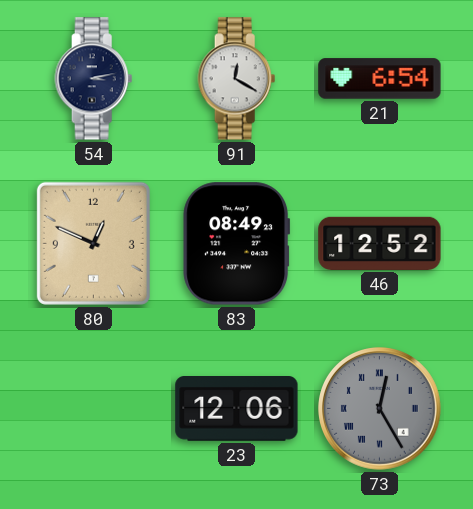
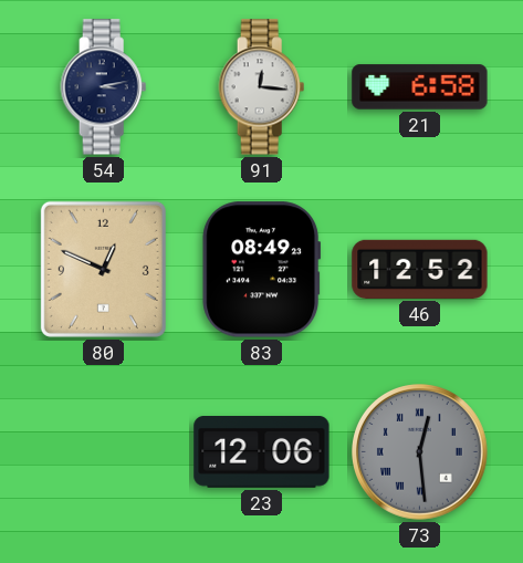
91: 12:20 -> 12:16 (262, 87)
21: 6:54 -> 6:58 (420, 87)
73: 12:25 -> 12:29 (420, 452)
